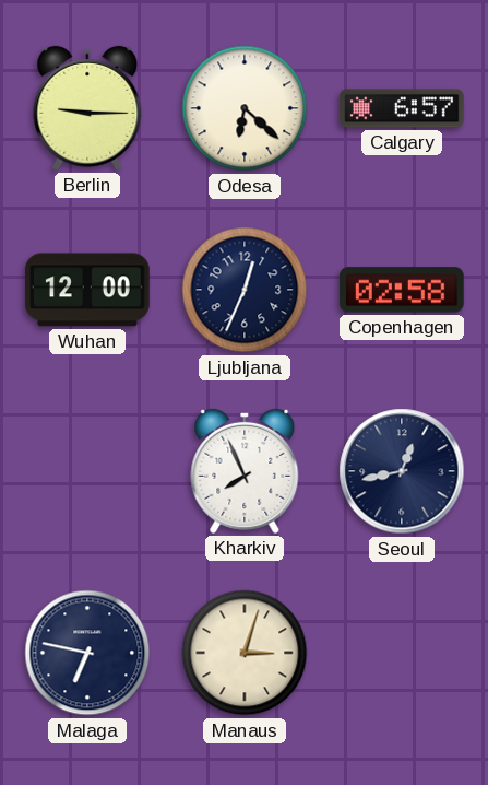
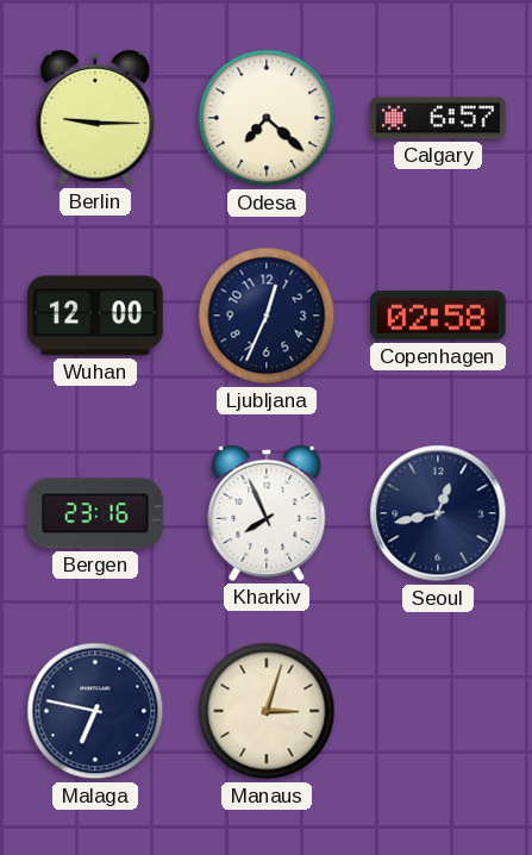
Odesa: 6:22 -> 7:22 (267, 118)
Bergen: none -> 23:16 (95, 513)
